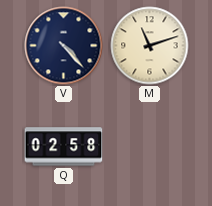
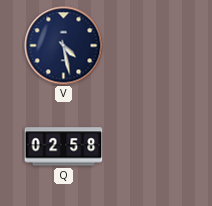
V: 4:23 -> 4:28 (64, 46)
M: 11:12 -> none (150, 46)
